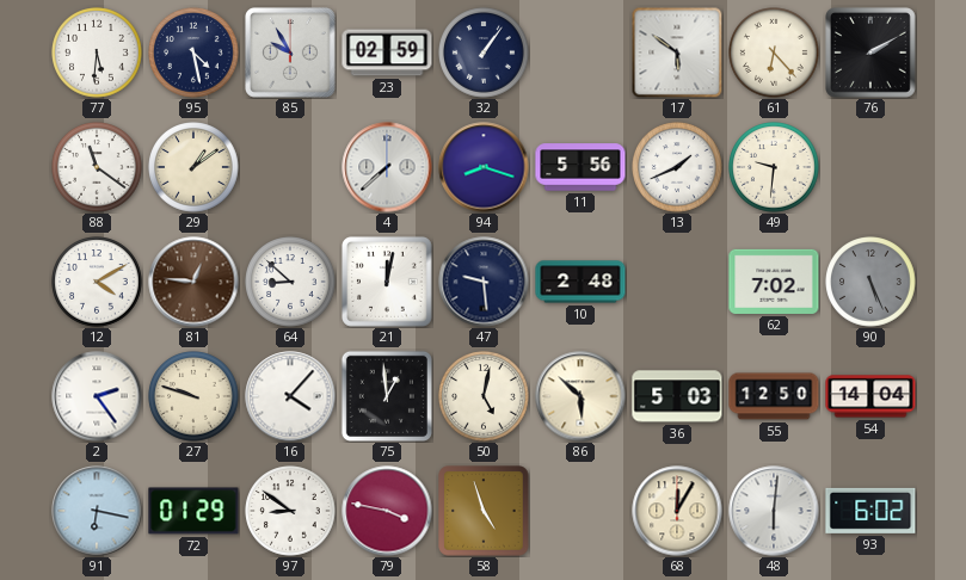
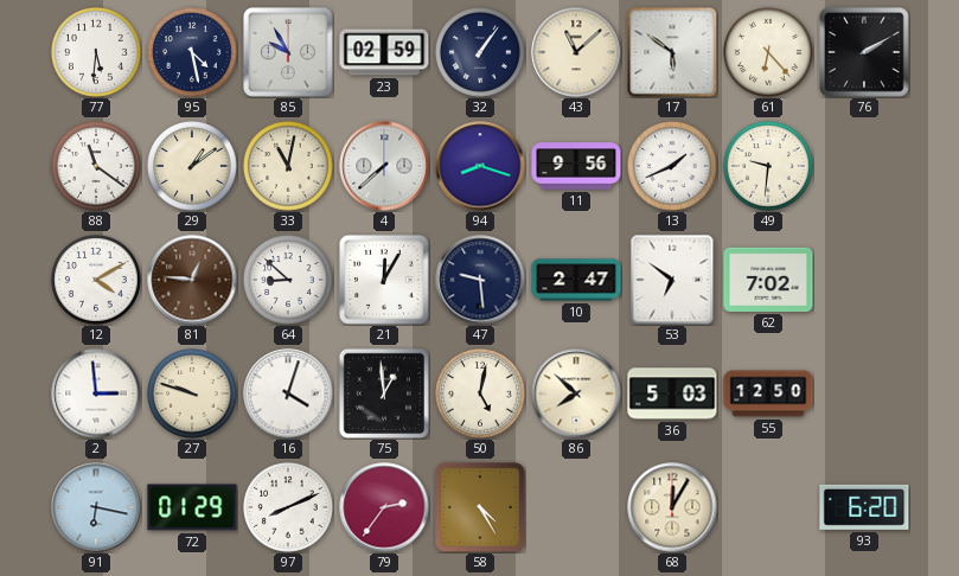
43: none -> 11:08 (576, 52)
33: none -> 11:02 (288, 166)
11: 5:56 -> 9:56 (576, 166)
21: 12:02 -> 12:05 (385, 281)
10: 2:48 -> 2:47 (576, 280)
53: none -> 6:51 (672, 280)
90: 5:26 -> none (870, 282)
2: 2:24 -> 2:59 (96, 393)
16: 4:07 -> 4:03 (288, 393)
86: 5:52 -> 7:52 (576, 393)
54: 14:04 -> none (870, 396)
97: 8:51 -> 8:11 (288, 507)
79: 3:47 -> 2:36 (384, 507)
58: 4:57 -> 4:25 (480, 507)
48: 6:01 -> none (774, 511)
93: 6:02 -> 6:20 (864, 507)
